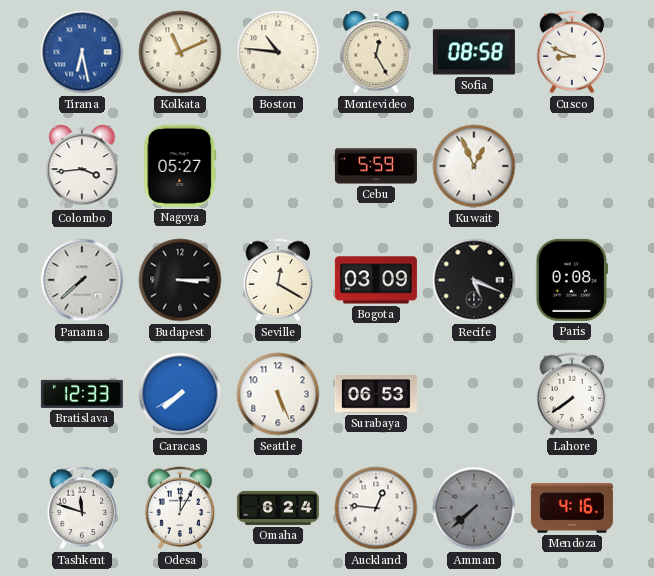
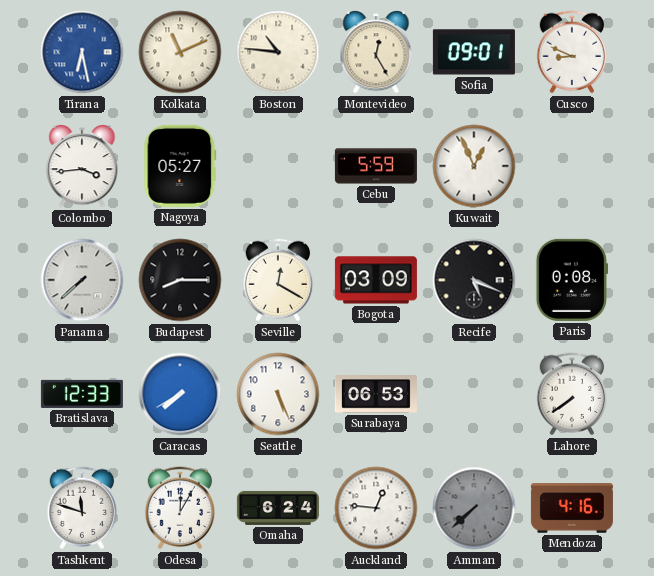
Sofia: 08:58 -> 09:01 (474, 52)
Budapest: 3:15 -> 8:15 (180, 280)
